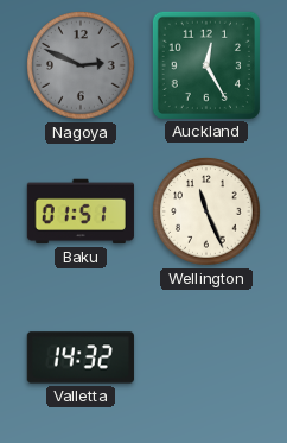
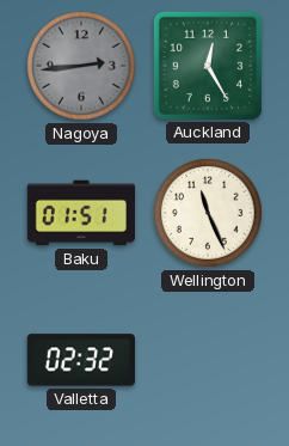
Nagoya: 2:49 -> 2:44 (82, 67)
Valletta: 14:32 -> 02:32 (81, 360)
